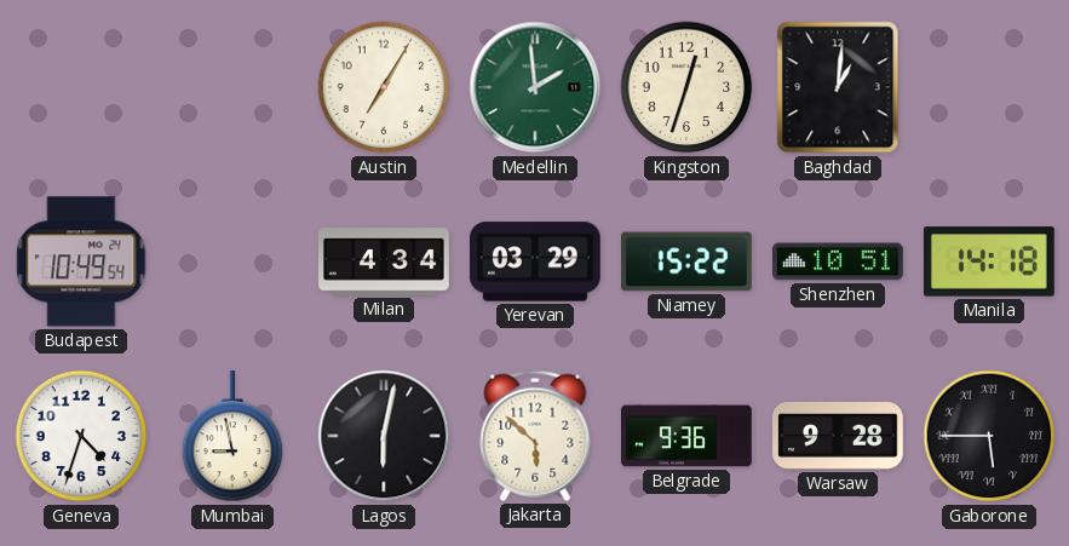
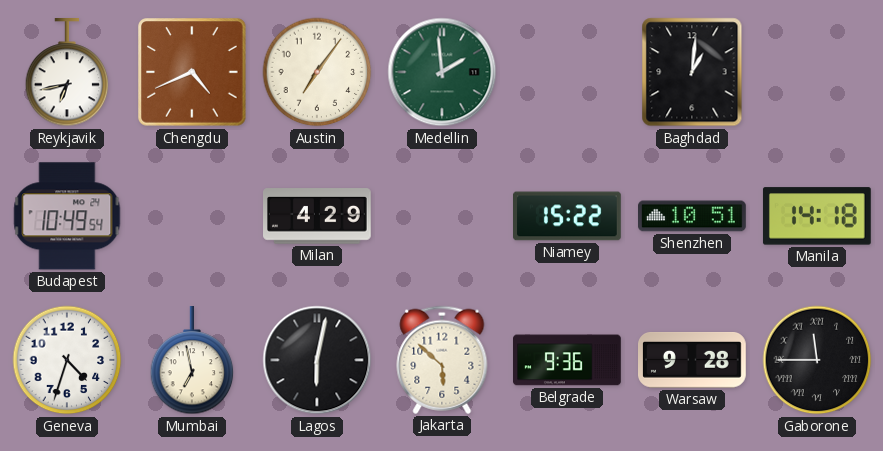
Reykjavik: none -> 6:43 (67, 73)
Chengdu: none -> 4:41 (192, 72)
Austin: 7:05 -> 7:06 (317, 72)
Kingston: 12:33 -> none (686, 87)
Milan: 4:34 -> 4:29 (318, 216)
Yerevan: 03:29 -> none (536, 261)
Mumbai: 8:58 -> 6:58 (192, 361)
Gaborone: 5:45 -> 11:45 (817, 360)
